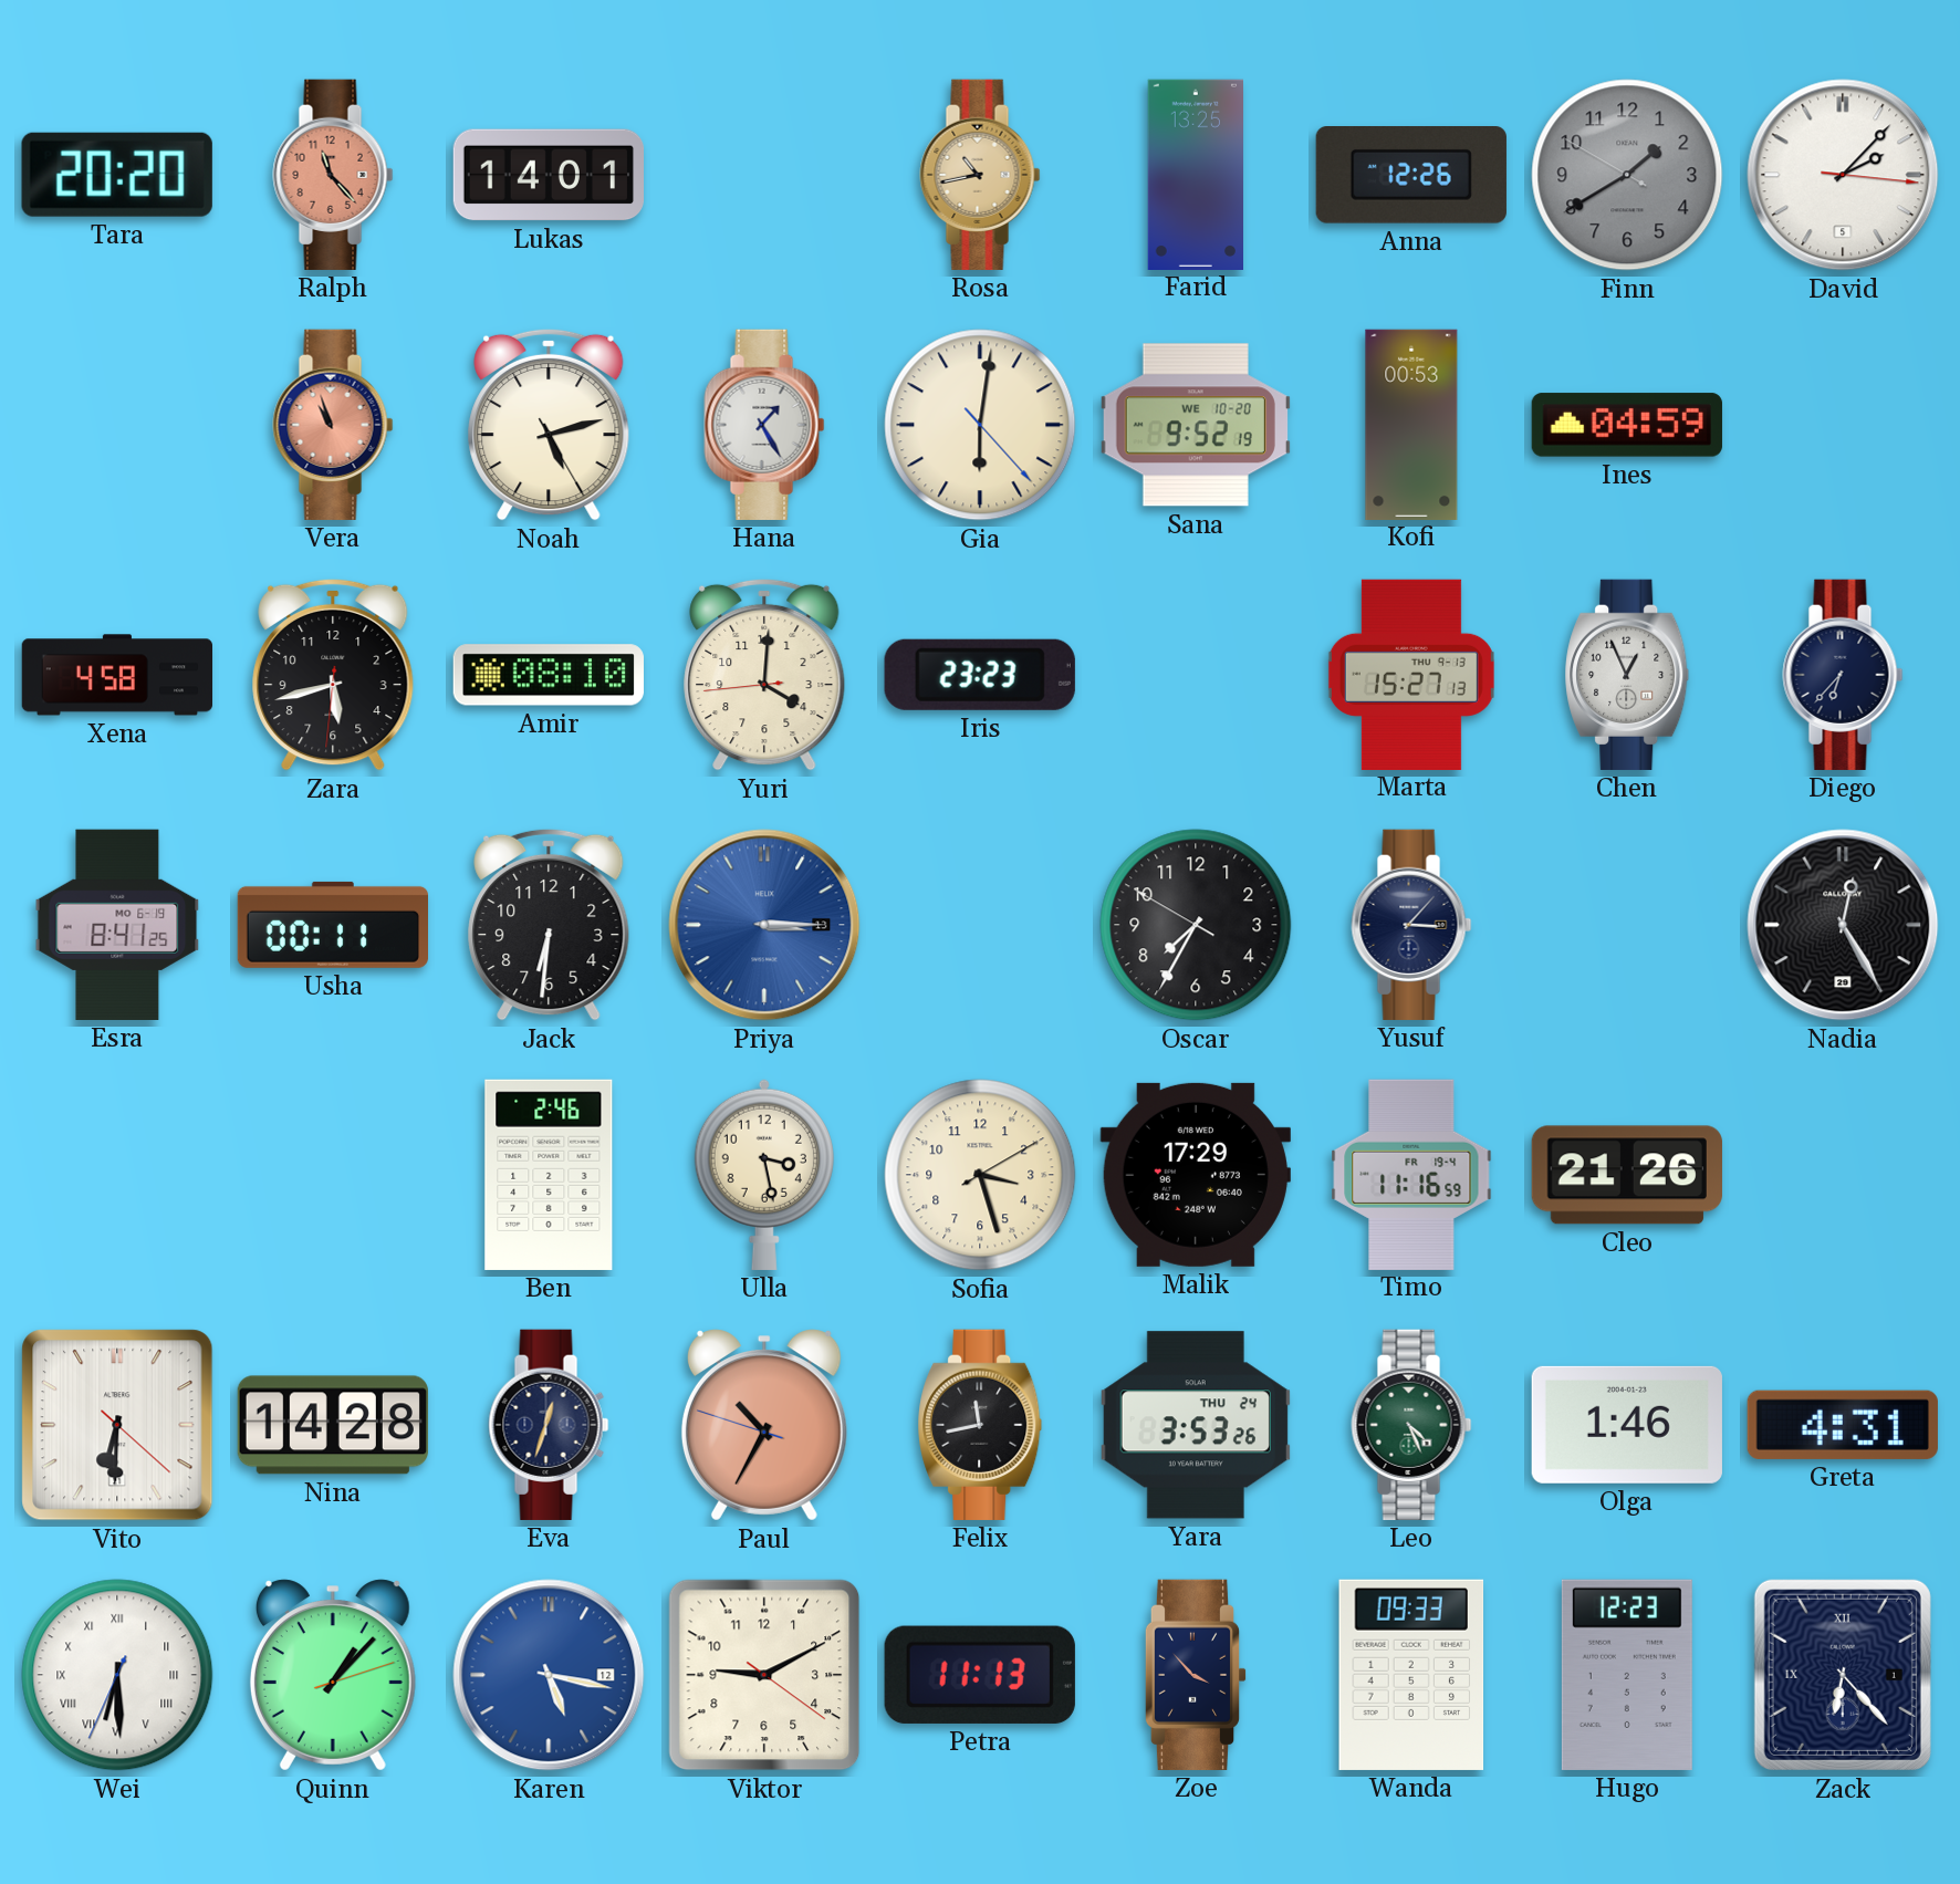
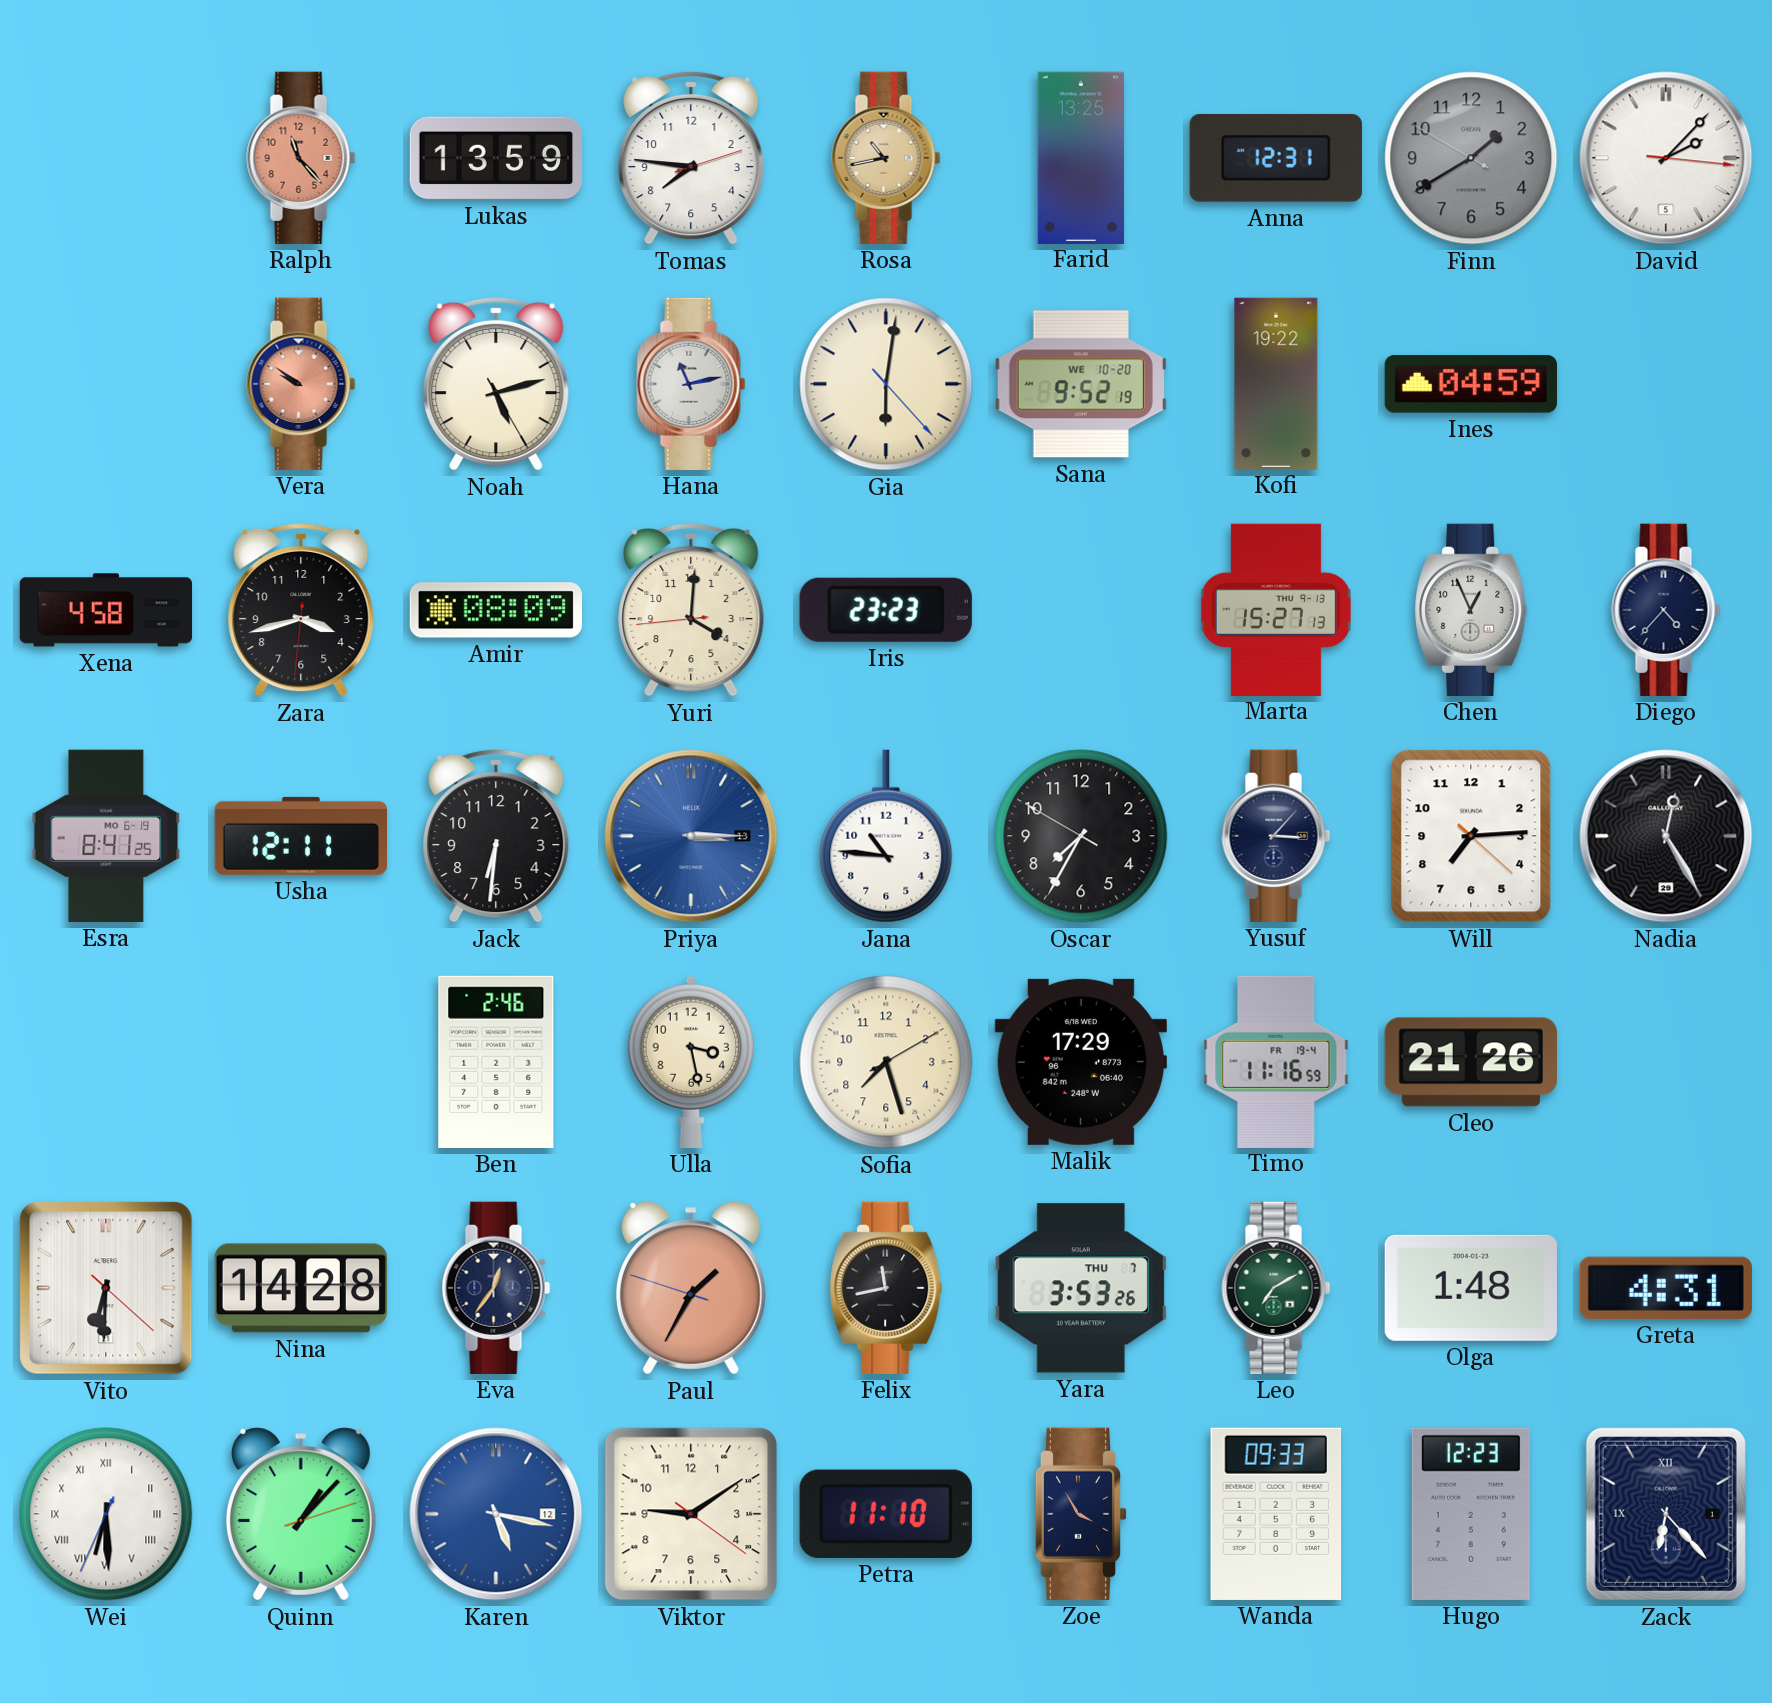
Tara: 20:20 -> none (117, 175)
Lukas: 14:01 -> 13:59 (495, 158)
Tomas: none -> 7:46 (691, 158)
Anna: 12:26 -> 12:31 (1276, 159)
Vera: 10:57 -> 9:51 (301, 384)
Hana: 1:25 -> 11:13 (691, 384)
Kofi: 00:53 -> 19:22 (1276, 383)
Zara: 5:42 -> 3:42 (301, 610)
Amir: 08:10 -> 08:09 (496, 610)
Diego: 6:37 -> 4:37 (1666, 610)
Usha: 00:11 -> 12:11 (300, 836)
Jana: none -> 10:46 (886, 836)
Will: none -> 7:14 (1471, 836)
Sofia: 3:27 -> 7:27 (886, 1062)
Eva: 12:33 -> 12:36 (496, 1288)
Paul: 10:34 -> 1:34 (691, 1288)
Yara date: THU 24 -> THU 7 (1081, 1288)
Leo: 4:26 -> 7:10 (1276, 1288)
Olga: 1:46 -> 1:48 (1471, 1288)
Viktor: 9:10 -> 9:09 (691, 1514)
Petra: 11:13 -> 11:10 (886, 1514)
Zoe: 3:53 -> 3:55 (1081, 1514)
